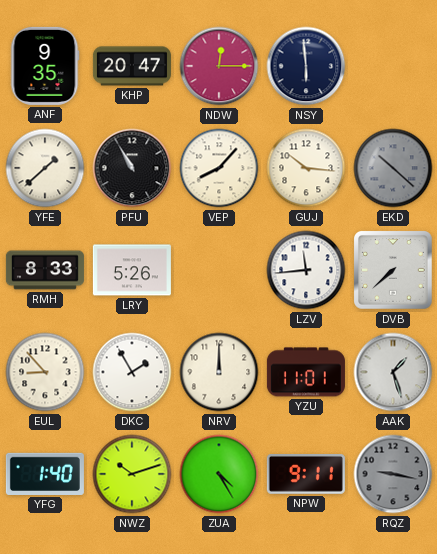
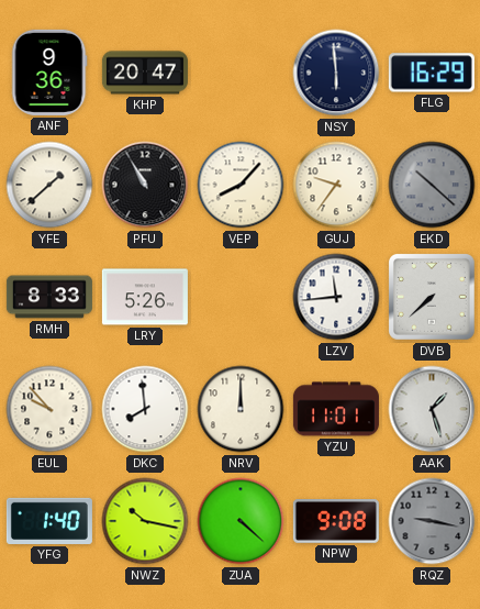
ANF: 9:35 -> 9:36 (49, 73)
NDW: 12:15 -> none (219, 66)
FLG: none -> 16:29 (432, 73)
GUJ: 10:16 -> 9:36 (336, 185)
EUL: 8:53 -> 9:53 (49, 409)
DKC: 1:55 -> 7:59 (145, 409)
NWZ: 10:12 -> 10:17 (145, 521)
ZUA: 4:25 -> 4:22 (241, 521)
NPW: 9:11 -> 9:08 (336, 522)
